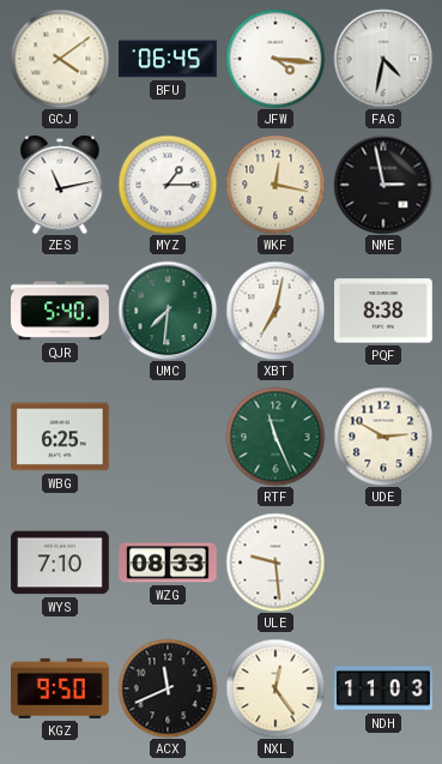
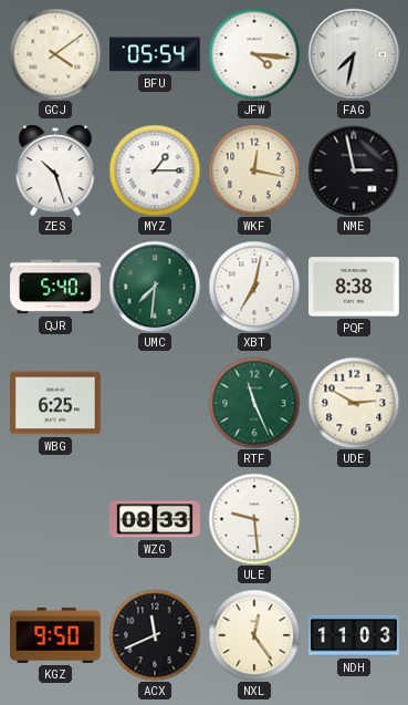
BFU: 06:45 -> 05:54 (156, 54)
FAG: 4:32 -> 7:32 (354, 54)
ZES: 11:13 -> 10:27 (55, 170)
WYS: 7:10 -> none (61, 563)
